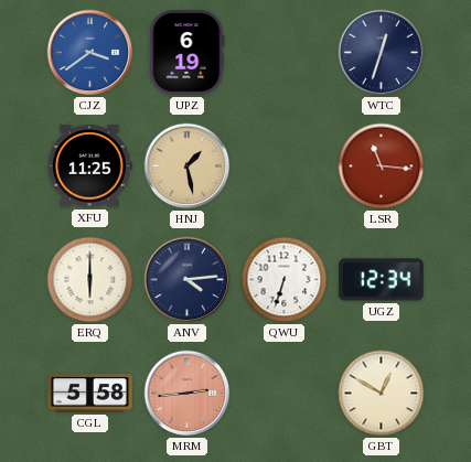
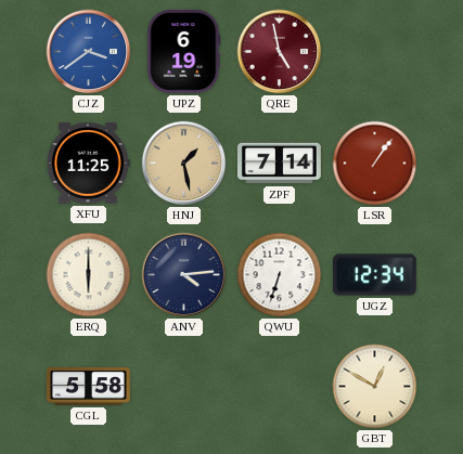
QRE: none -> 4:58 (280, 52)
WTC: 12:33 -> none (382, 53)
ZPF: none -> 7:14 (279, 164)
LSR: 11:16 -> 1:06 (375, 164)
MRM: 2:44 -> none (188, 394)
